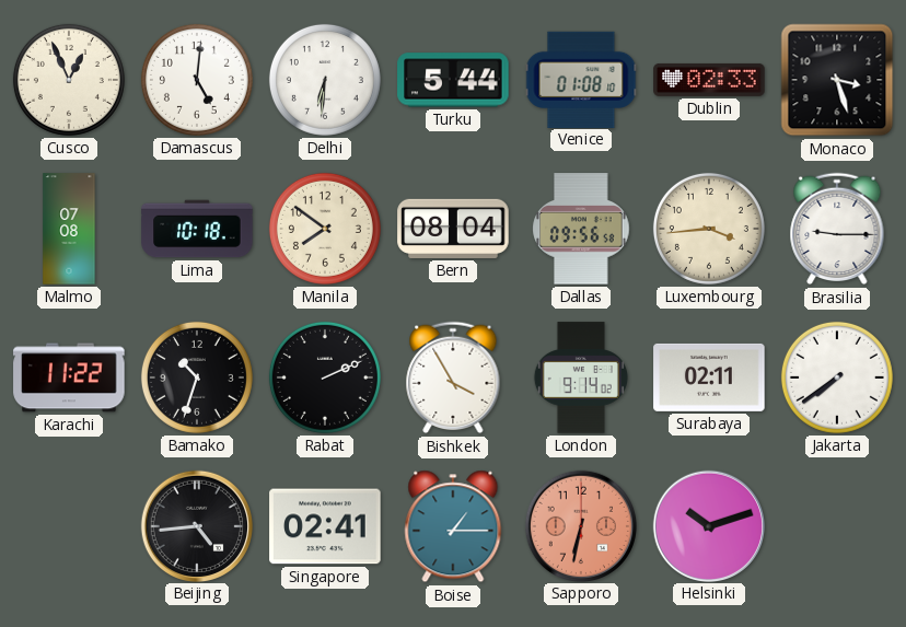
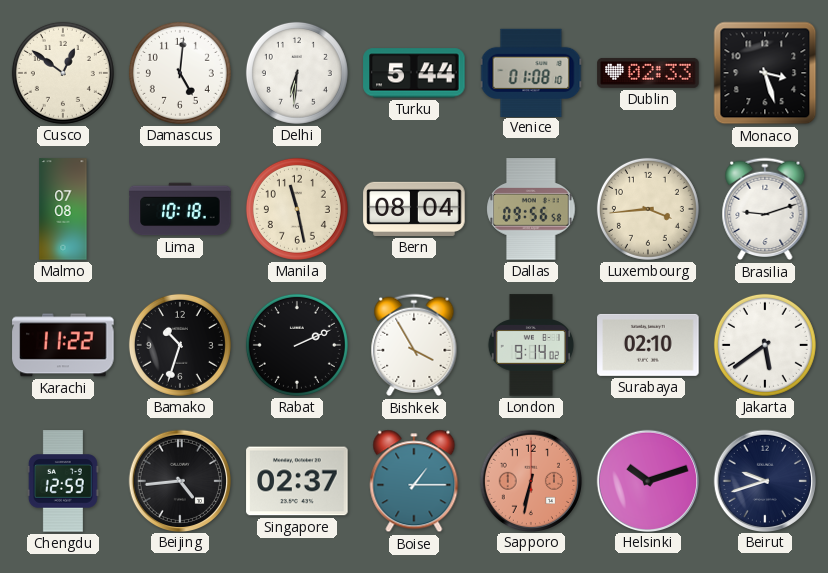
Cusco: 12:56 -> 12:51 (63, 73)
Manila: 7:51 -> 11:28 (297, 209)
Brasilia: 9:15 -> 9:12 (765, 209)
Surabaya: 02:11 -> 02:10 (648, 345)
Jakarta: 7:39 -> 5:39 (765, 345)
Chengdu: none -> 12:59 (63, 481)
Singapore: 02:41 -> 02:37 (297, 481)
Beirut: none -> 9:42 (764, 480)
